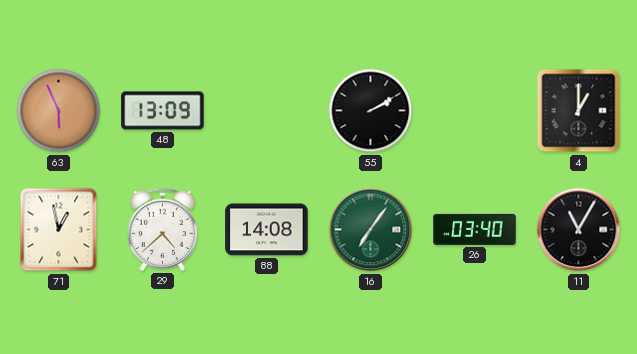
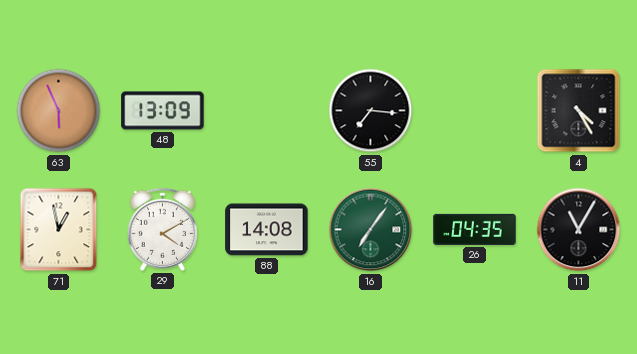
55: 2:10 -> 7:16 (371, 111)
4: 1:00 -> 4:25 (579, 111)
29: 4:38 -> 4:10 (162, 229)
26: 03:40 -> 04:35 (475, 229)
